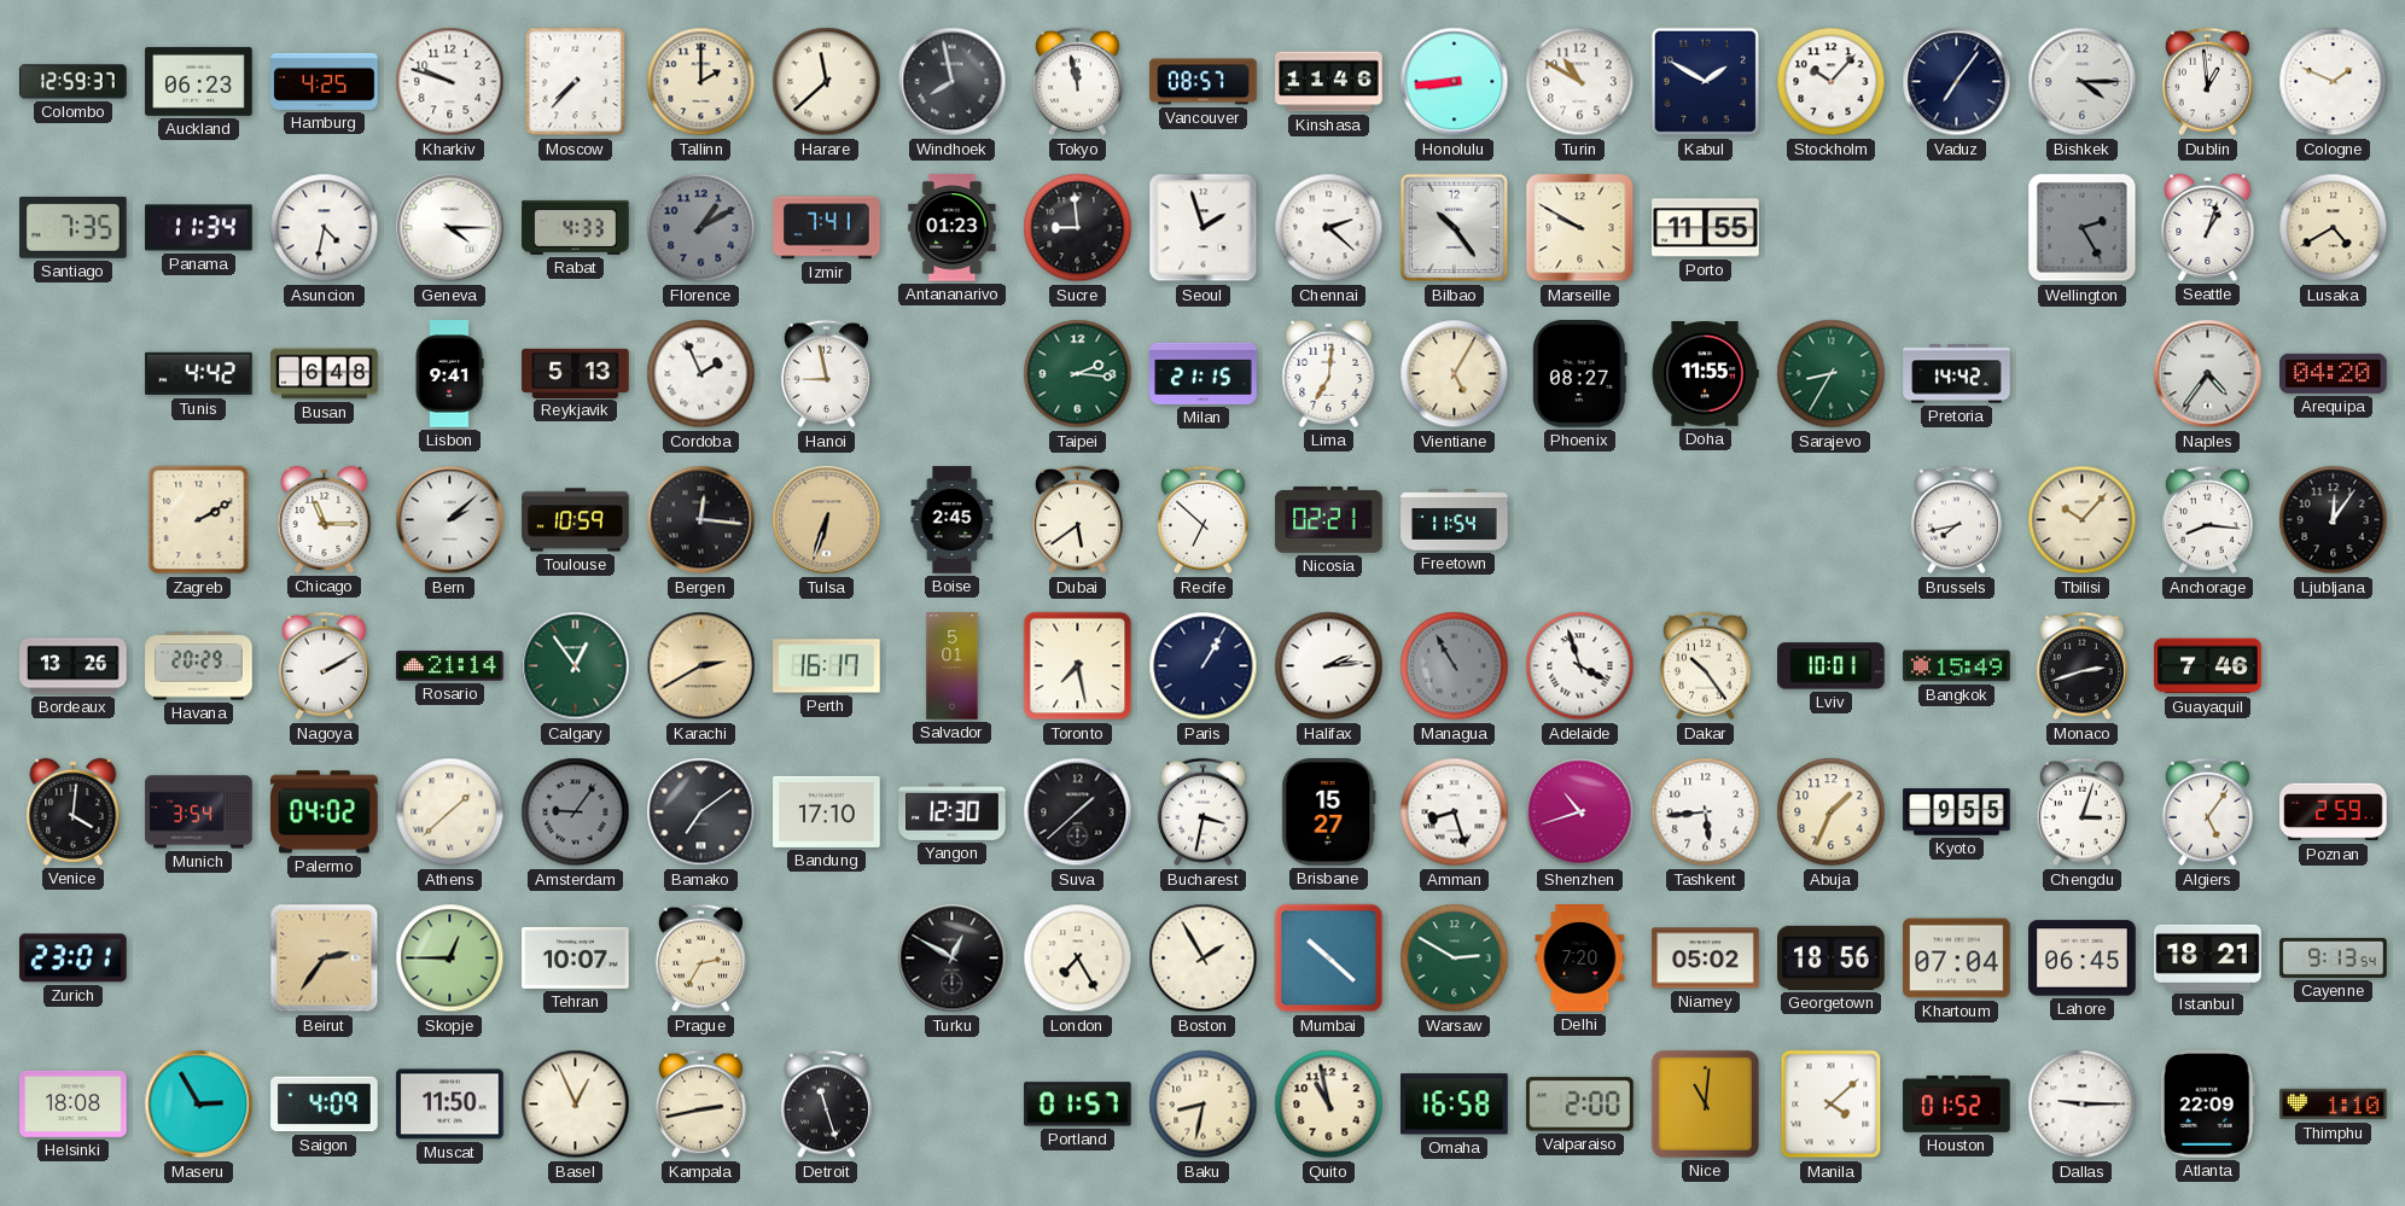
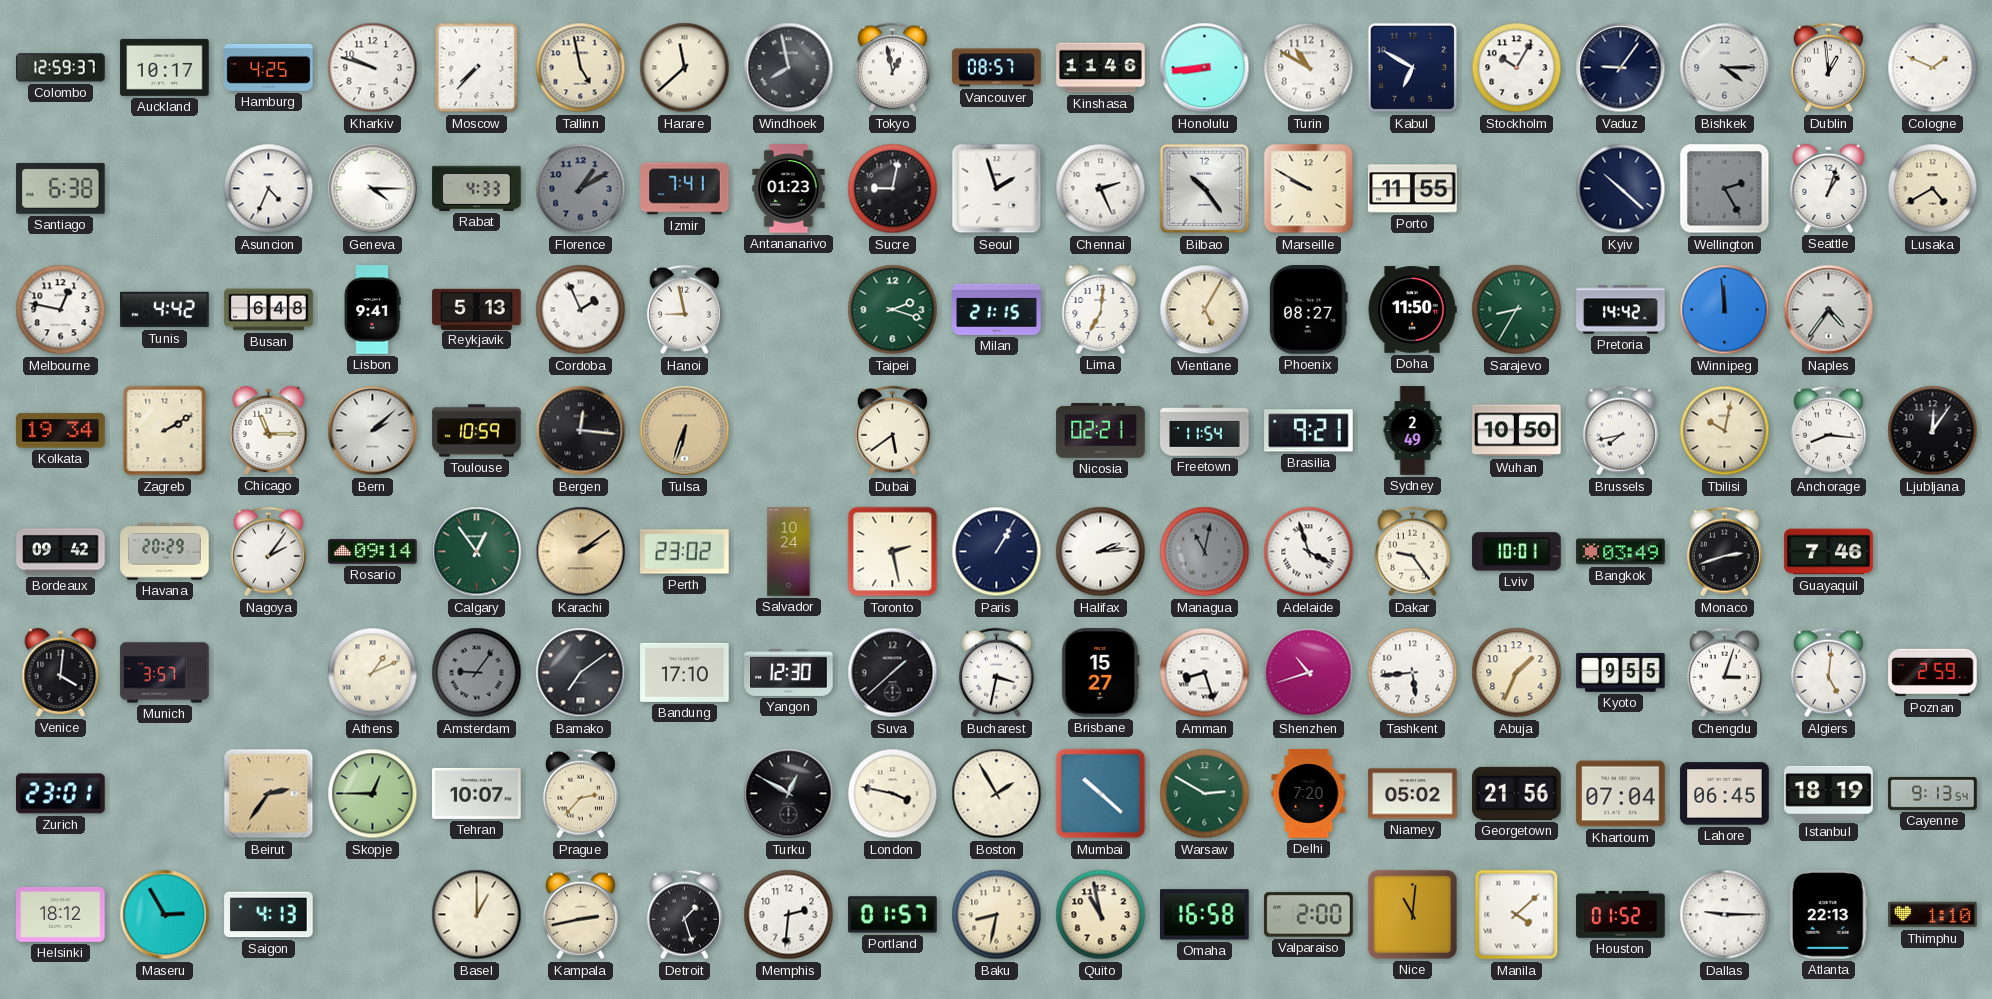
Auckland: 06:23 -> 10:17 (165, 67)
Tallinn: 2:00 -> 4:58 (581, 68)
Tokyo: 11:58 -> 12:58 (892, 68)
Kabul: 1:50 -> 6:50 (1413, 68)
Stockholm: 10:07 -> 10:05 (1517, 68)
Vaduz: 7:06 -> 9:06 (1621, 68)
Santiago: 7:35 -> 6:38 (61, 188)
Panama: 11:34 -> none (199, 228)
Asuncion: 4:32 -> 4:34 (269, 189)
Sucre: 8:59 -> 9:02 (893, 189)
Chennai: 2:22 -> 2:26 (1101, 189)
Kyiv: none -> 10:22 (1621, 189)
Melbourne: none -> 12:47 (61, 310)
Taipei: 2:16 -> 2:18 (893, 310)
Doha: 11:55 -> 11:50 (1412, 310)
Winnipeg: none -> 11:59 (1725, 310)
Arequipa: 04:20 -> none (2334, 373)
Kolkata: none -> 19:34 (61, 431)
Boise: 2:45 -> none (953, 520)
Recife: 6:52 -> none (1202, 520)
Brasilia: none -> 9:21 (1309, 431)
Sydney: none -> 2:49 (1413, 431)
Wuhan: none -> 10:50 (1517, 431)
Tbilisi: 10:07 -> 10:02 (1725, 431)
Bordeaux: 13:26 -> 09:42 (61, 552)
Nagoya: 2:10 -> 2:06 (268, 552)
Rosario: 21:14 -> 09:14 (373, 552)
Karachi: 2:40 -> 2:09 (581, 552)
Perth: 16:17 -> 23:02 (685, 552)
Salvador: 5:01 -> 10:24 (789, 552)
Toronto: 7:28 -> 2:28 (893, 552)
Managua: 10:55 -> 11:02 (1205, 552)
Dakar: 10:24 -> 9:24 (1412, 552)
Bangkok: 15:49 -> 03:49 (1621, 552)
Munich: 3:54 -> 3:57 (165, 673)
Palermo: 04:02 -> none (325, 812)
Athens: 1:38 -> 1:11 (373, 673)
Algiers: 5:06 -> 5:01 (1828, 673)
Prague: 2:35 -> 2:37 (580, 794)
London: 7:25 -> 3:47 (893, 794)
Georgetown: 18:56 -> 21:56 (1517, 793)
Istanbul: 18:21 -> 18:19 (1829, 793)
Helsinki: 18:08 -> 18:12 (61, 914)
Saigon: 4:09 -> 4:13 (269, 915)
Muscat: 11:50 -> none (450, 1105)
Basel: 12:56 -> 1:00 (477, 915)
Detroit: 11:27 -> 1:27 (684, 915)
Memphis: none -> 2:31 (789, 915)
Atlanta: 22:09 -> 22:13 (1828, 915)
